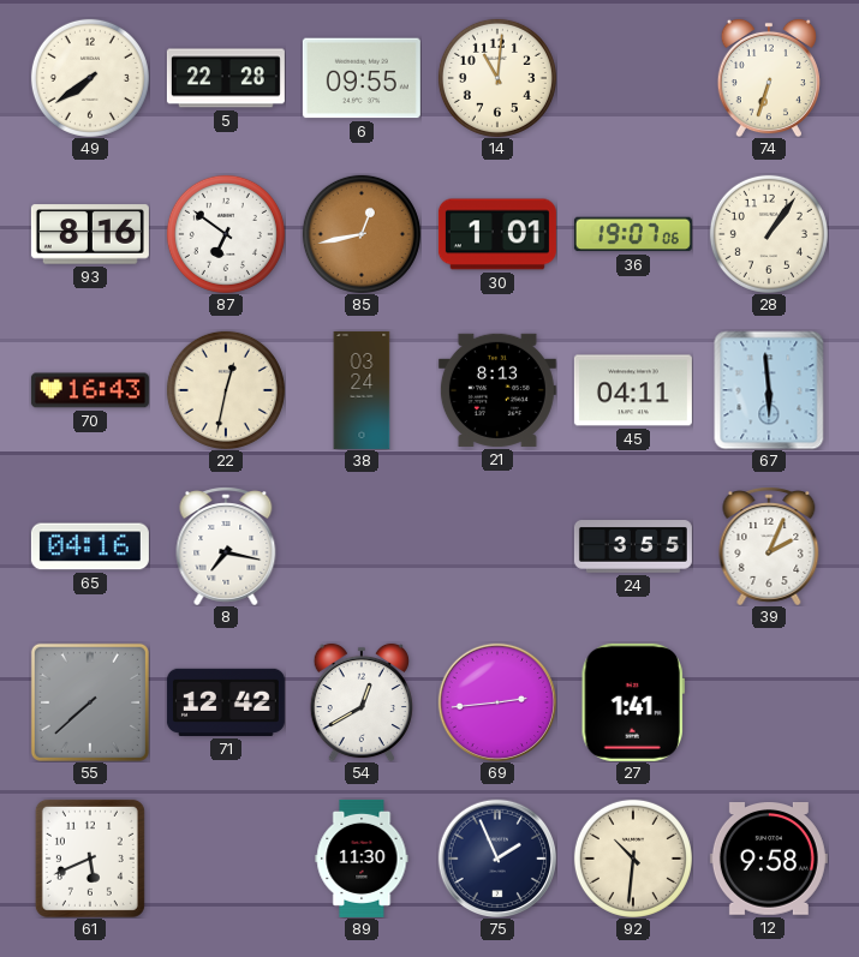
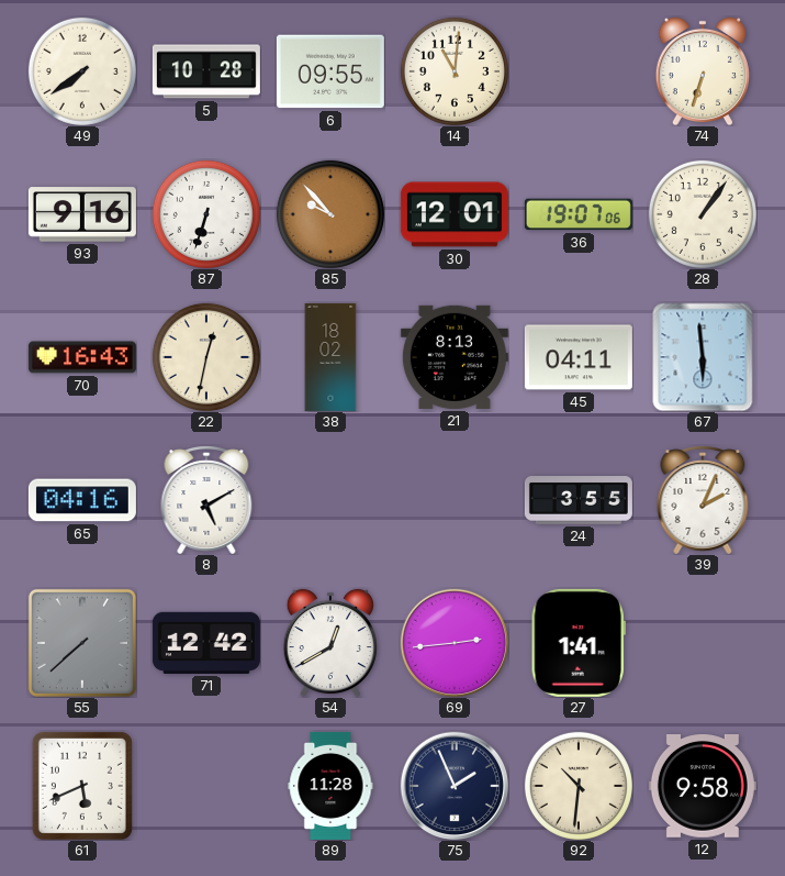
5: 22:28 -> 10:28 (206, 71)
93: 8:16 -> 9:16 (82, 214)
87: 6:51 -> 6:33 (206, 214)
85: 12:43 -> 9:53 (330, 214)
30: 1:01 -> 12:01 (455, 214)
38: 03:24 -> 18:02 (330, 357)
8: 7:17 -> 5:10 (206, 500)
89: 11:30 -> 11:28 (330, 786)
